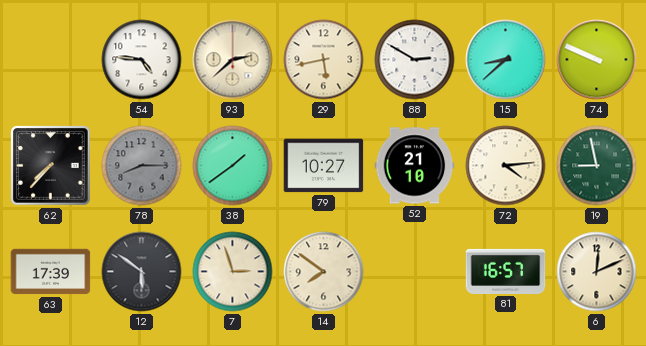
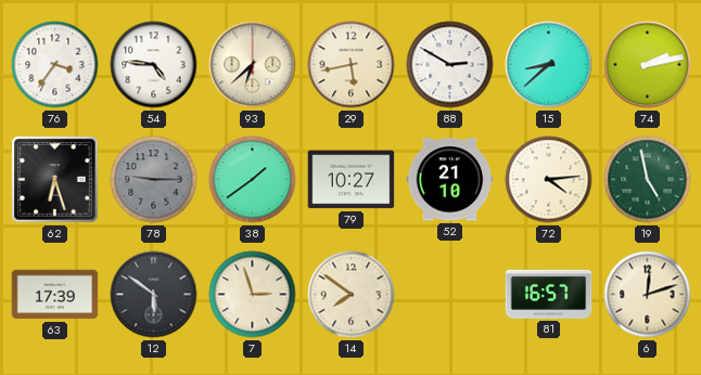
76: none -> 3:36 (55, 65)
93: 2:38 -> 6:38 (253, 65)
74: 9:49 -> 2:13 (648, 65)
62: 7:37 -> 6:27 (55, 180)
78: 8:15 -> 9:15 (154, 180)
19: 8:58 -> 4:58 (648, 180)
6: 12:11 -> 12:12 (648, 295)
